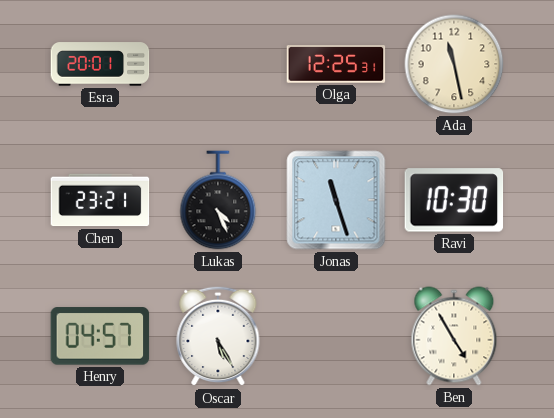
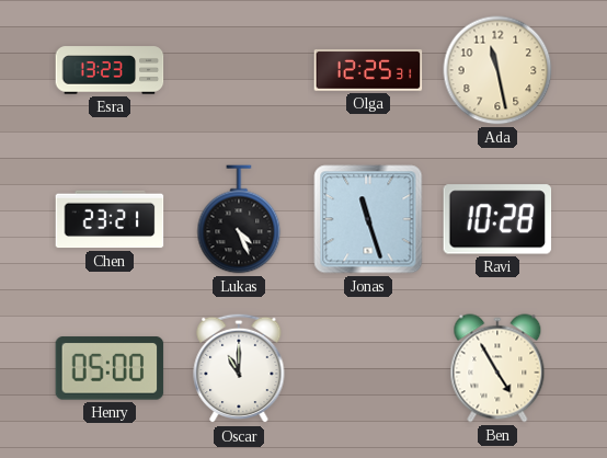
Esra: 20:01 -> 13:23 (110, 70)
Ravi: 10:30 -> 10:28 (497, 219)
Henry: 04:57 -> 05:00 (110, 368)
Oscar: 5:25 -> 11:00 (239, 368)
